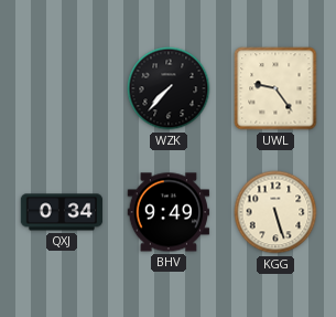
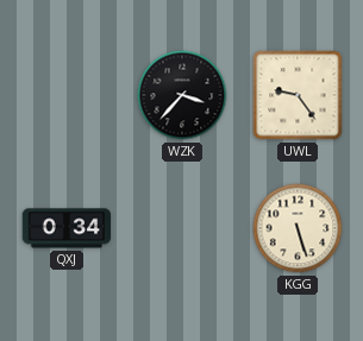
WZK: 7:37 -> 3:37 (182, 95)
BHV: 9:49 -> none (169, 212)
